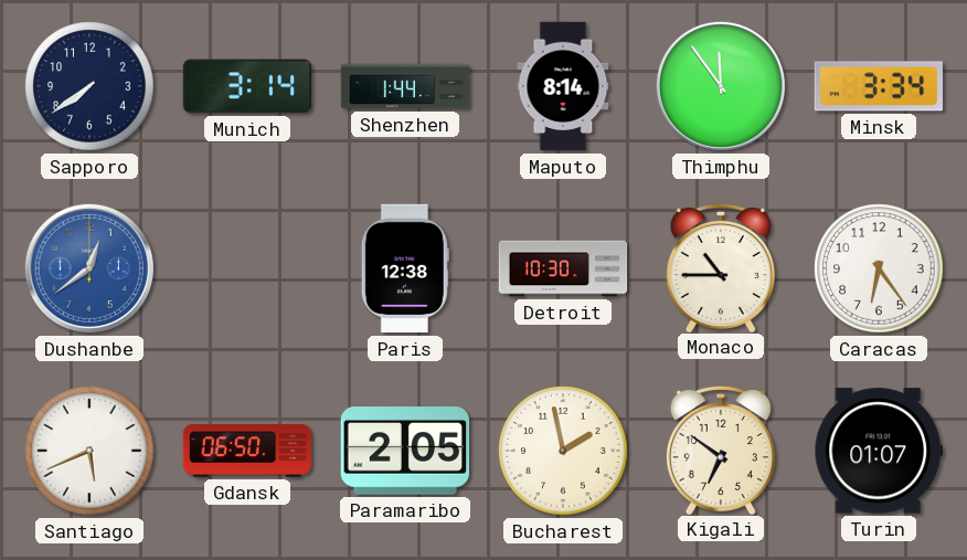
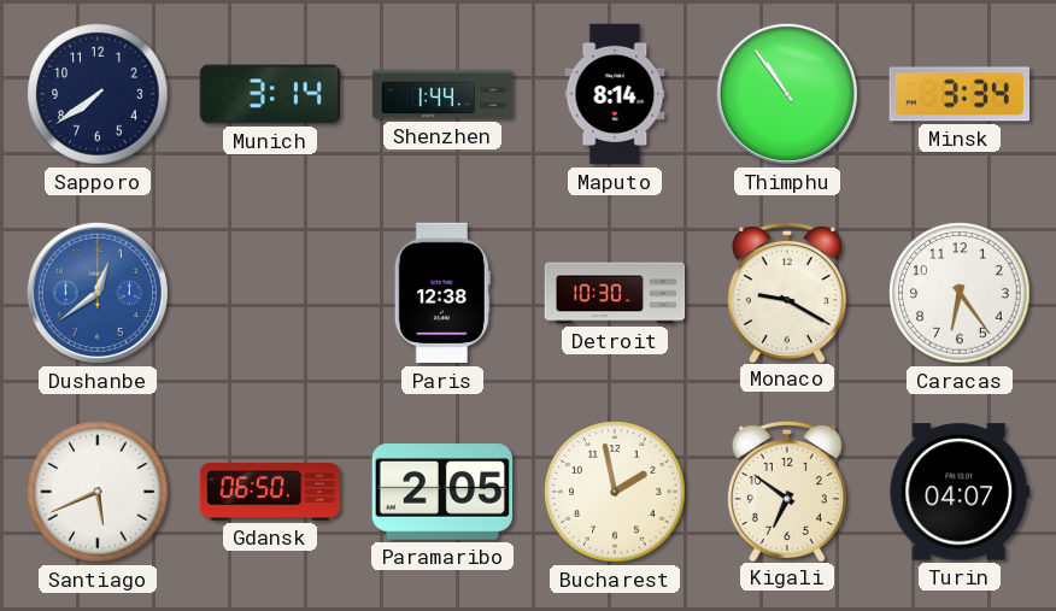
Thimphu: 11:54 -> 10:54 (787, 94)
Monaco: 10:45 -> 9:20 (787, 292)
Turin: 01:07 -> 04:07 (958, 492)
